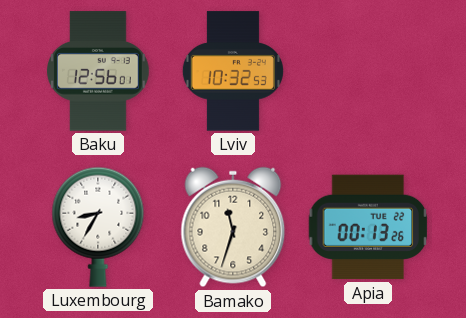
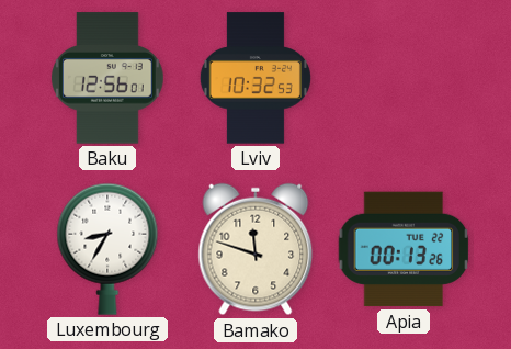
Bamako: 11:33 -> 11:48 (256, 249)
